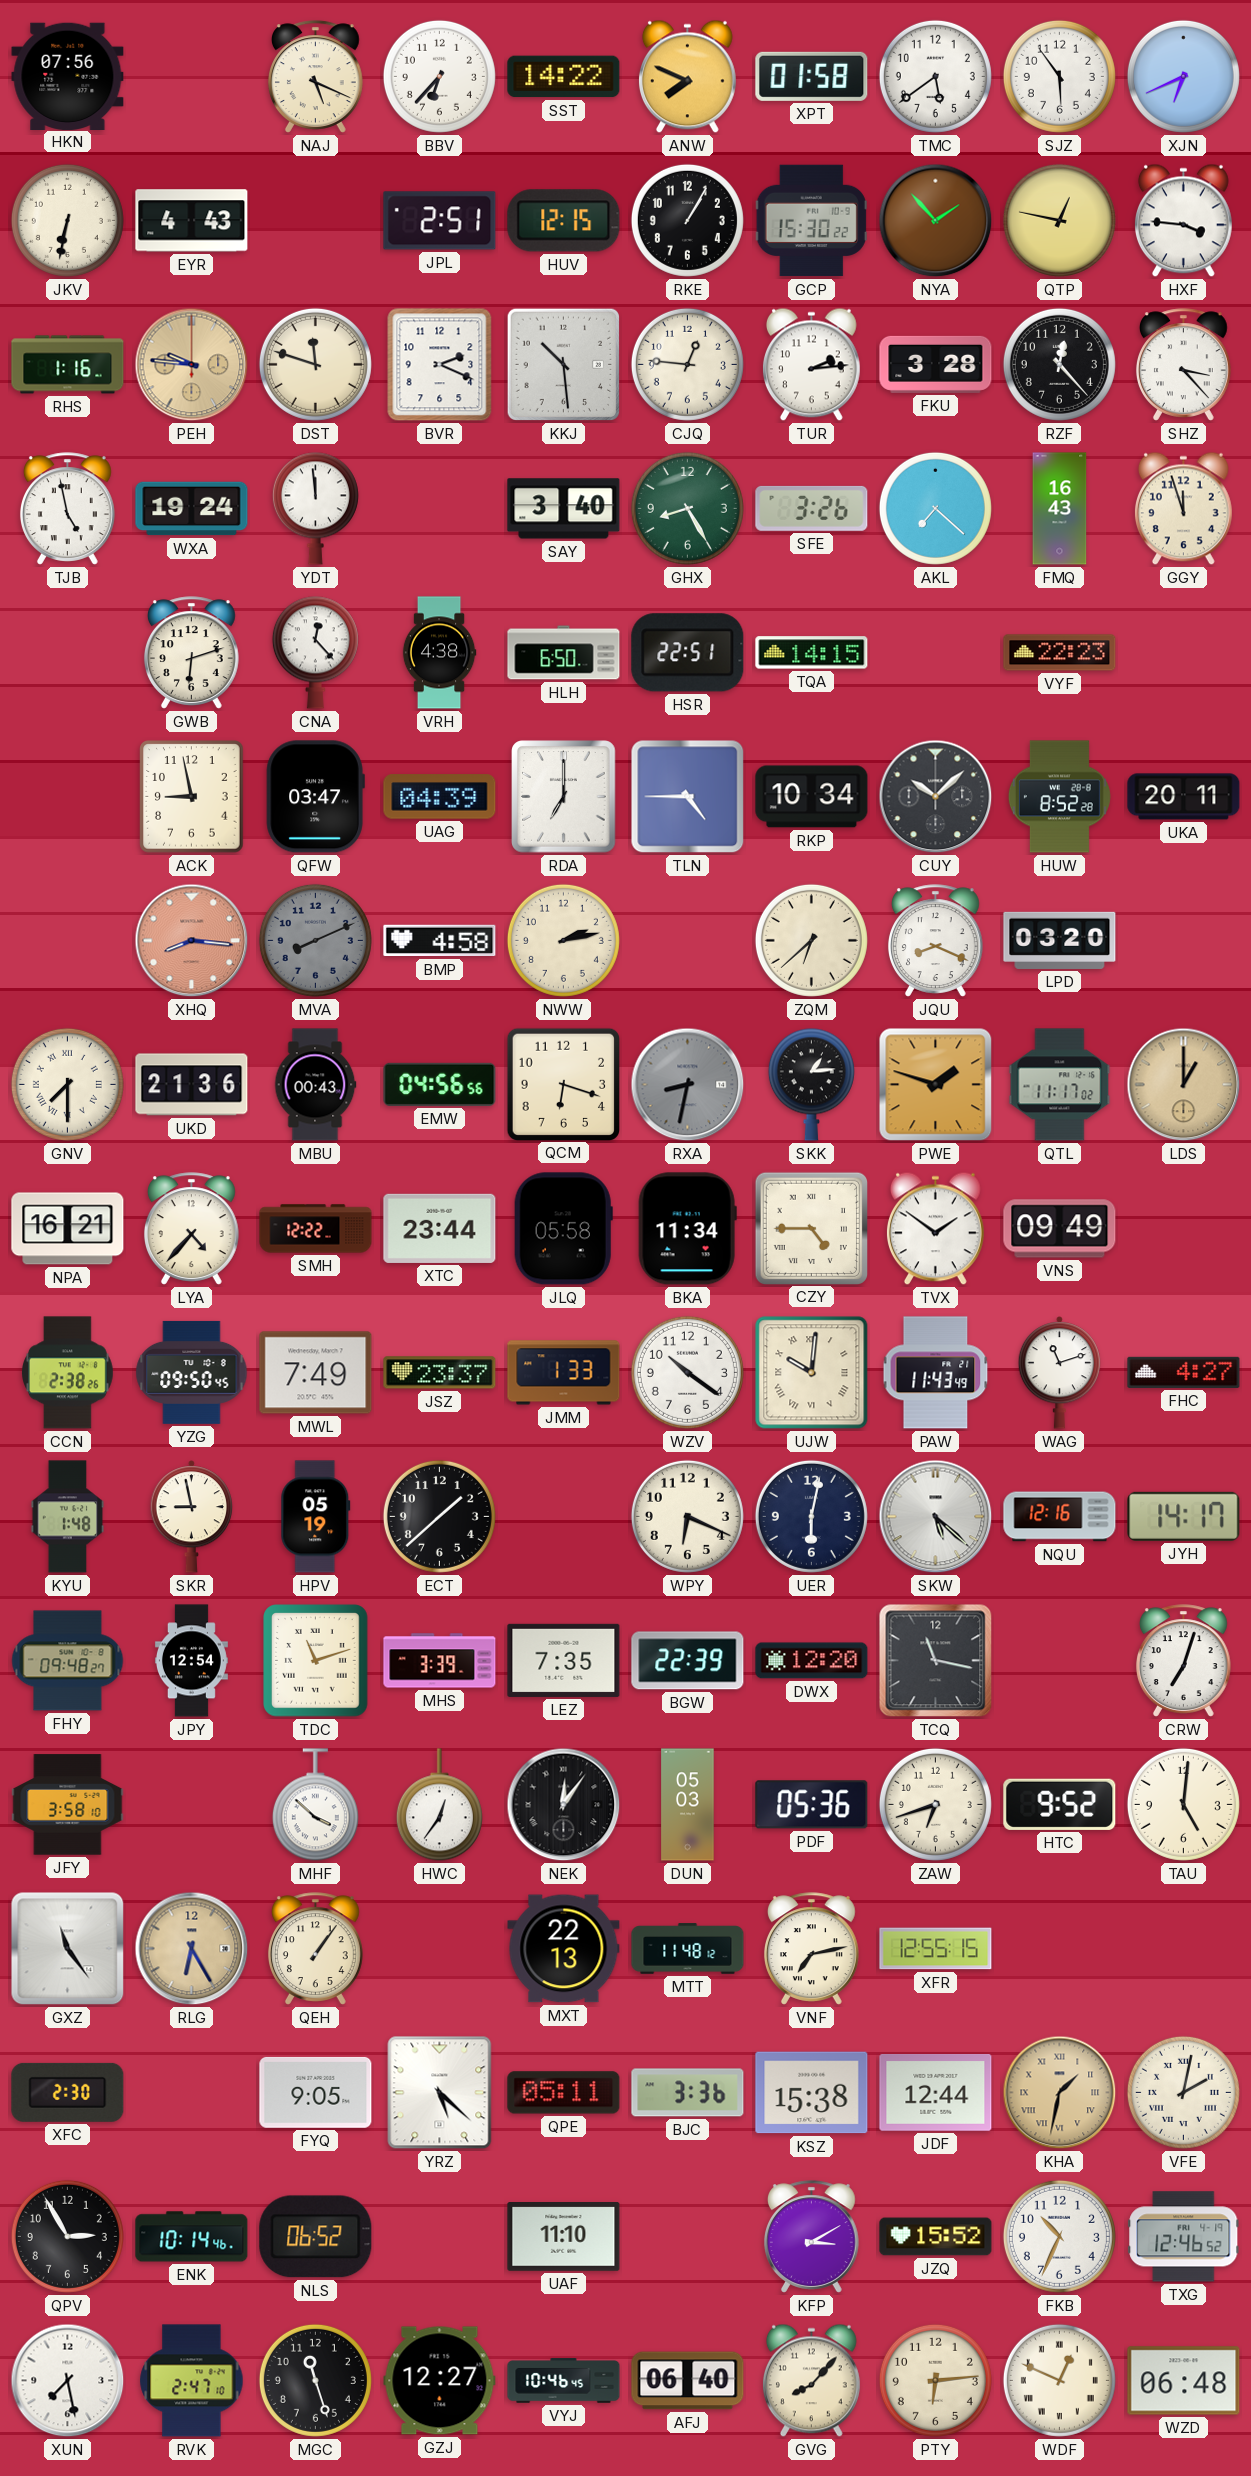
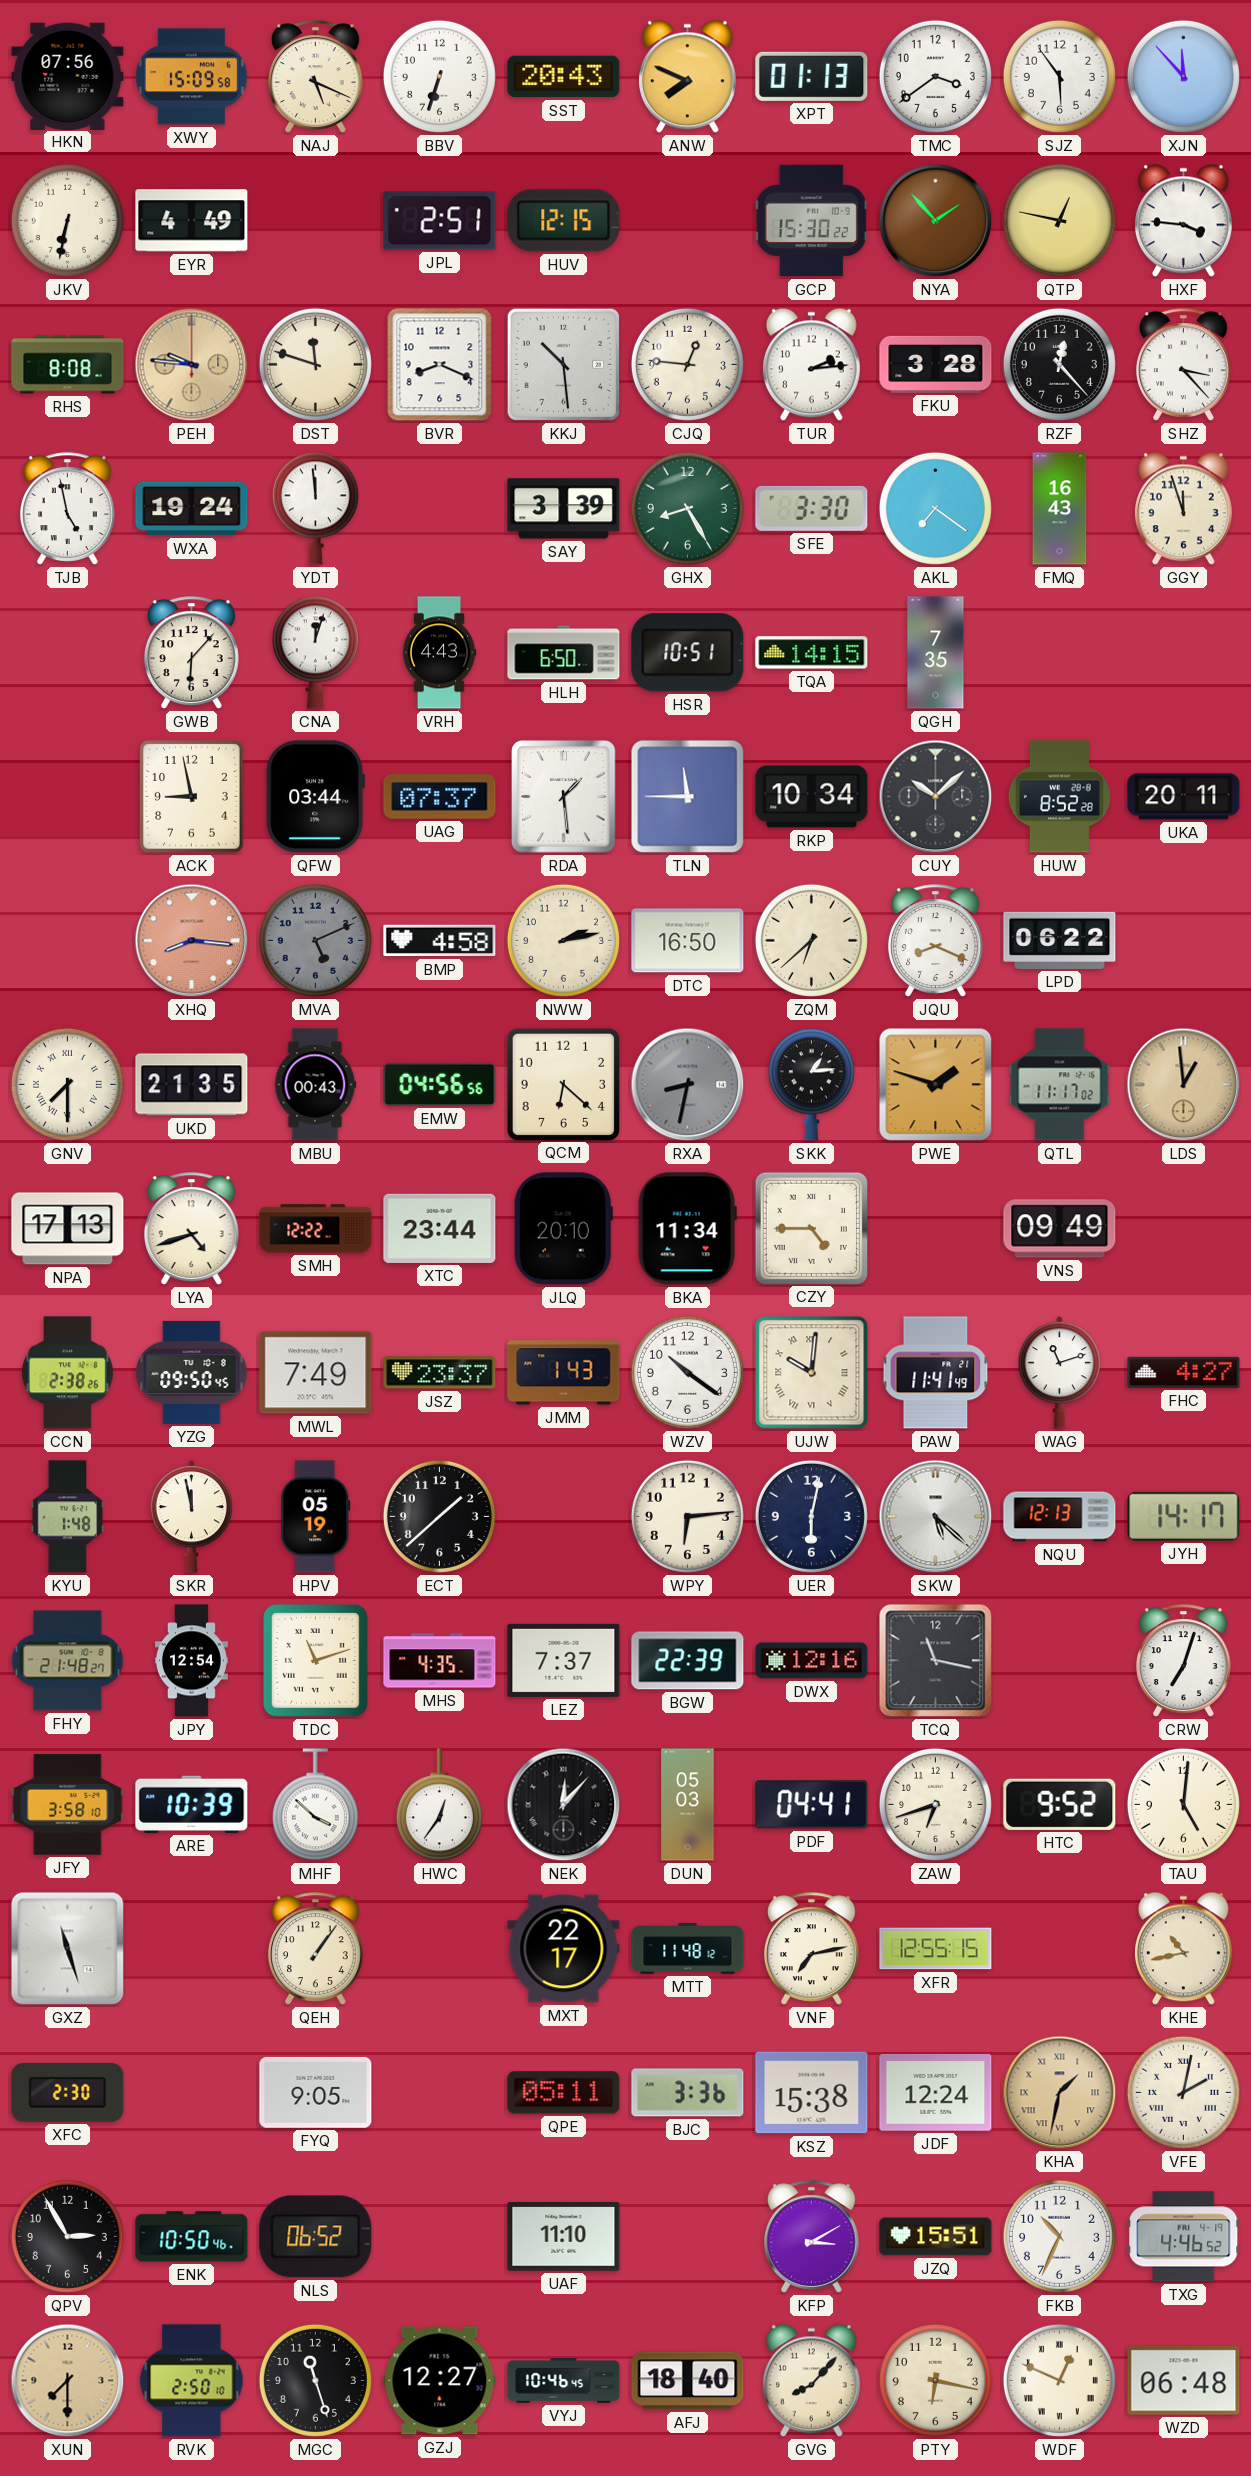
XWY: none -> 15:09 (191, 77)
BBV: 6:37 -> 6:33 (439, 76)
SST: 14:22 -> 20:43 (564, 77)
XPT: 01:58 -> 01:13 (812, 76)
TMC: 5:39 -> 3:39 (935, 76)
XJN: 6:41 -> 11:53 (1183, 76)
EYR: 4:43 -> 4:49 (192, 221)
RKE: 1:05 -> none (687, 220)
RHS: 1:16 -> 8:08 (68, 365)
BVR: 2:19 -> 8:19 (440, 365)
SAY: 3:40 -> 3:39 (564, 509)
SFE: 3:26 -> 3:30 (812, 508)
AKL: 7:22 -> 7:21 (935, 508)
GWB: 6:12 -> 6:07 (191, 653)
CNA: 12:23 -> 12:03 (315, 652)
VRH: 4:38 -> 4:43 (439, 653)
HSR: 22:51 -> 10:51 (688, 653)
QGH: none -> 7:35 (936, 653)
VYF: 22:23 -> none (1060, 653)
QFW: 03:47 -> 03:44 (315, 797)
UAG: 04:39 -> 07:37 (440, 797)
RDA: 7:00 -> 1:29 (564, 797)
TLN: 4:45 -> 11:45 (688, 797)
MVA: 8:11 -> 5:11 (315, 940)
DTC: none -> 16:50 (688, 941)
LPD: 03:20 -> 06:22 (1060, 940)
UKD: 21:36 -> 21:35 (192, 1085)
QCM: 6:18 -> 6:22 (563, 1084)
LDS: 1:00 -> 12:59 (1184, 1085)
NPA: 16:21 -> 17:13 (68, 1229)
LYA: 4:37 -> 4:42 (191, 1229)
JLQ: 05:58 -> 20:10 (563, 1229)
TVX: 1:51 -> none (935, 1229)
JMM: 1:33 -> 1:43 (564, 1373)
PAW: 11:43 -> 11:41 (936, 1373)
SKR: 8:58 -> 11:58 (192, 1517)
WPY: 6:19 -> 6:14 (687, 1516)
NQU: 12:16 -> 12:13 (1060, 1517)
FHY: 09:48 -> 21:48 (68, 1661)
MHS: 3:39 -> 4:35 (440, 1661)
LEZ: 7:35 -> 7:37 (564, 1660)
DWX: 12:20 -> 12:16 (812, 1661)
ARE: none -> 10:39 (192, 1804)
NEK: 12:06 -> 12:07 (564, 1805)
PDF: 05:36 -> 04:41 (812, 1805)
GXZ: 11:24 -> 11:27 (68, 1949)
RLG: 6:25 -> none (192, 1949)
MXT: 22:13 -> 22:17 (564, 1949)
KHE: none -> 10:43 (1183, 1949)
YRZ: 5:22 -> none (440, 2093)
JDF: 12:44 -> 12:24 (936, 2093)
ENK: 10:14 -> 10:50 (192, 2237)
JZQ: 15:52 -> 15:51 (936, 2237)
TXG: 12:46 -> 4:46 (1184, 2237)
XUN: 7:28 -> 7:30 (68, 2381)
XUN dial: white -> champagne (68, 2381)
RVK: 2:47 -> 2:50 (192, 2381)
AFJ: 06:40 -> 18:40 (688, 2381)
PTY: 6:14 -> 6:17 (935, 2380)
